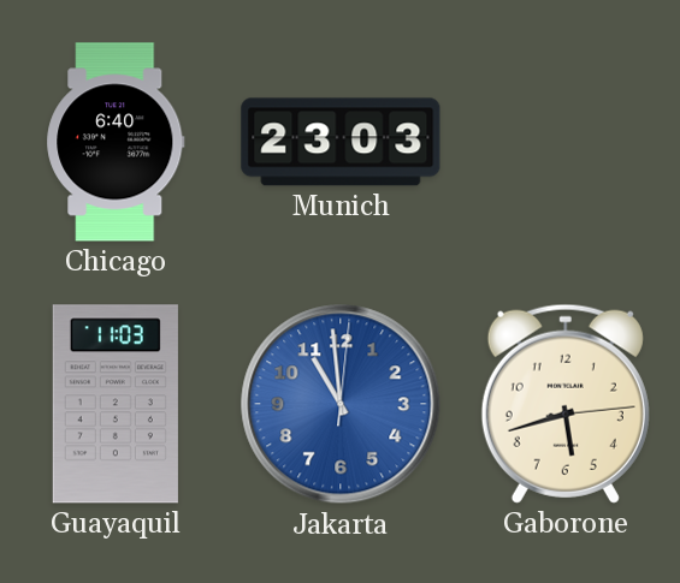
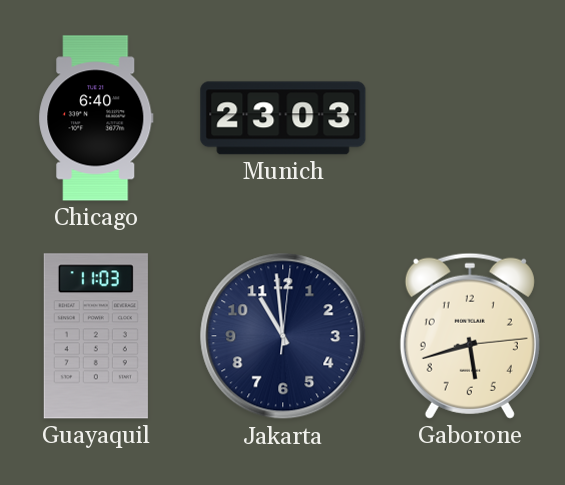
Jakarta dial: blue -> navy (283, 336)
